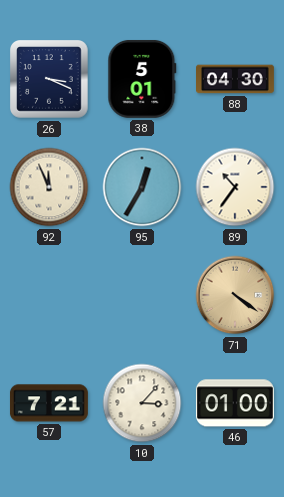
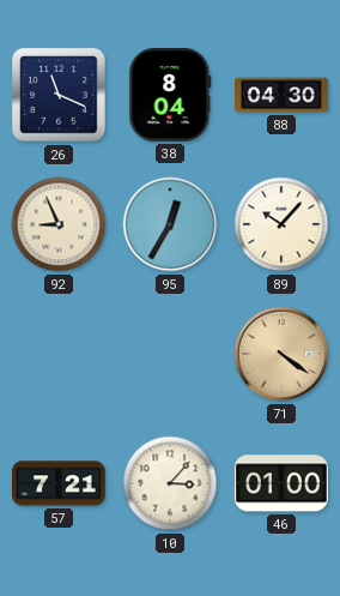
26: 3:19 -> 11:19 (59, 95)
38: 5:01 -> 8:04 (170, 95)
92: 11:56 -> 8:56 (59, 224)
89: 10:36 -> 10:07 (281, 224)
